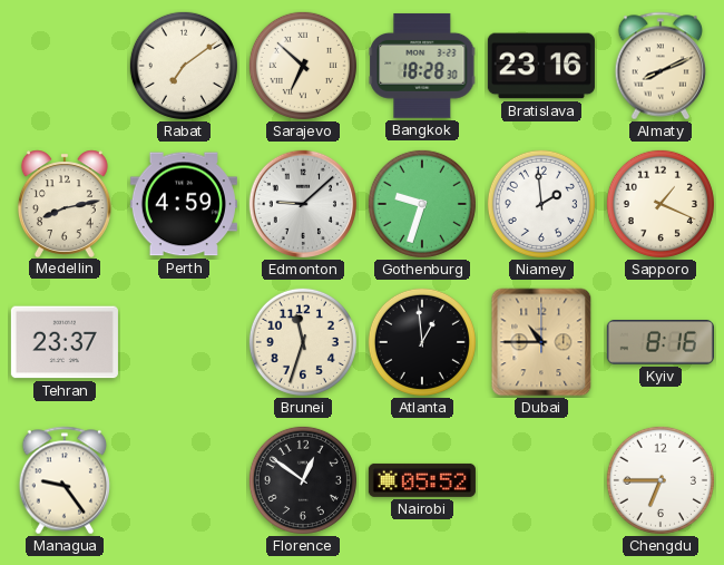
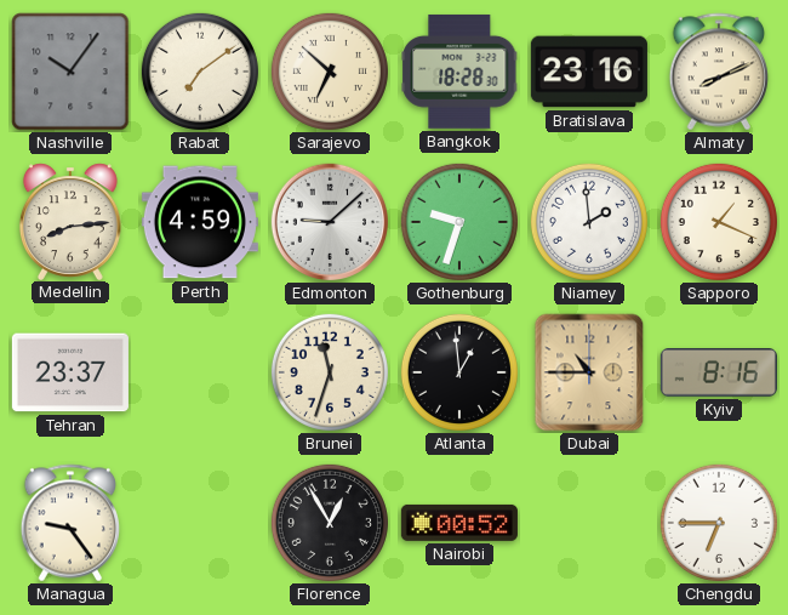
Nashville: none -> 10:06 (70, 72)
Medellin: 8:13 -> 8:14 (70, 221)
Florence: 12:51 -> 12:55 (330, 523)
Nairobi: 05:52 -> 00:52 (459, 523)
